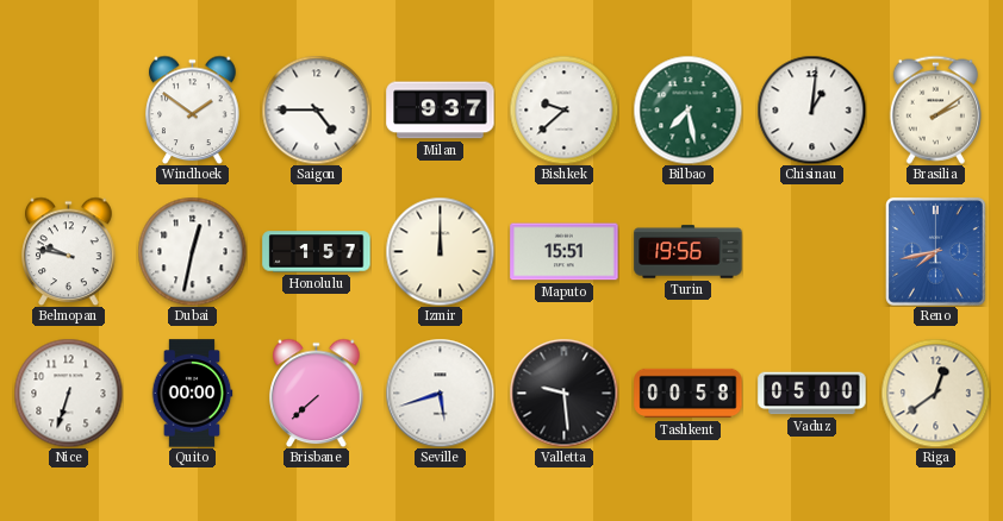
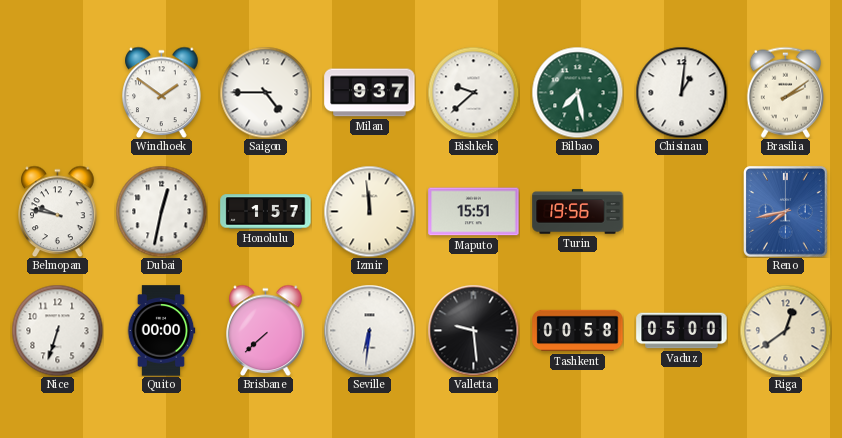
Izmir: 12:00 -> 11:59 (369, 211)
Seville: 5:42 -> 6:31 (369, 330)
